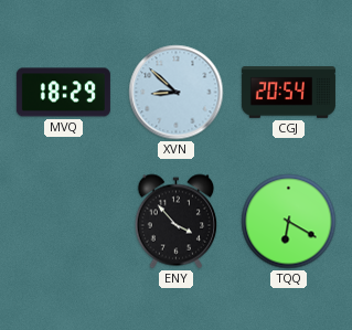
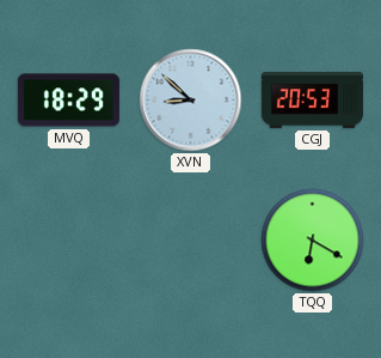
CGJ: 20:54 -> 20:53 (312, 101)
ENY: 3:53 -> none (175, 222)
